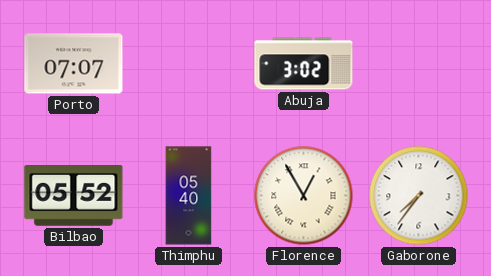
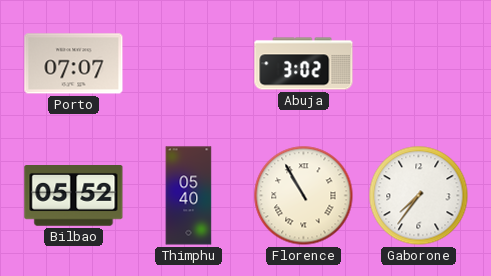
Florence: 12:55 -> 10:55 (304, 196)
